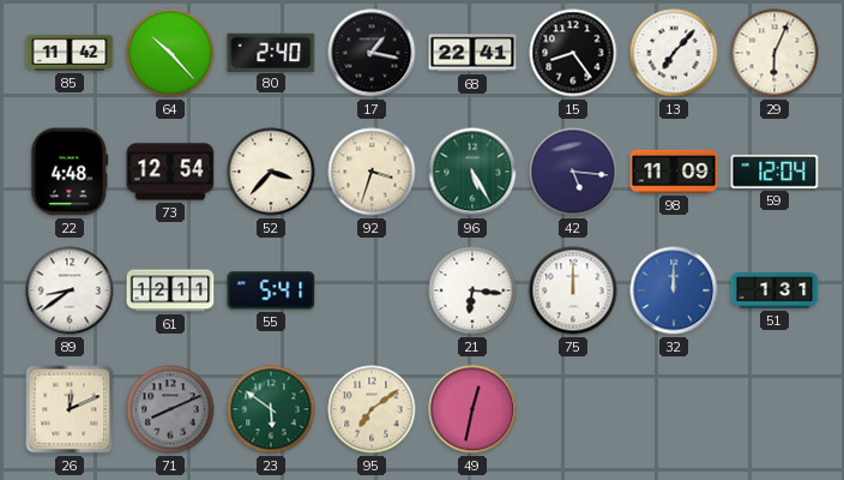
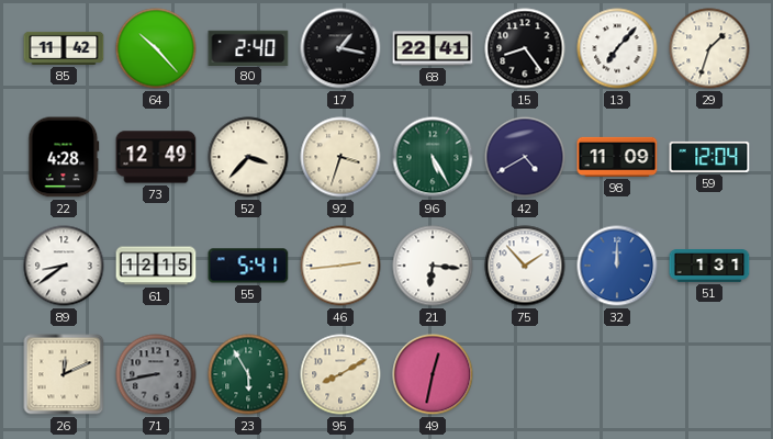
29: 6:04 -> 1:33 (709, 48)
22: 4:48 -> 4:28 (64, 157)
73: 12:54 -> 12:49 (156, 157)
42: 5:16 -> 4:40 (525, 157)
61: 12:11 -> 12:15 (156, 266)
46: none -> 2:44 (340, 266)
75: 12:00 -> 1:53 (525, 266)
71: 8:11 -> 8:43 (156, 374)
23: 5:51 -> 5:55 (248, 374)
95: 7:09 -> 8:10 (340, 374)
